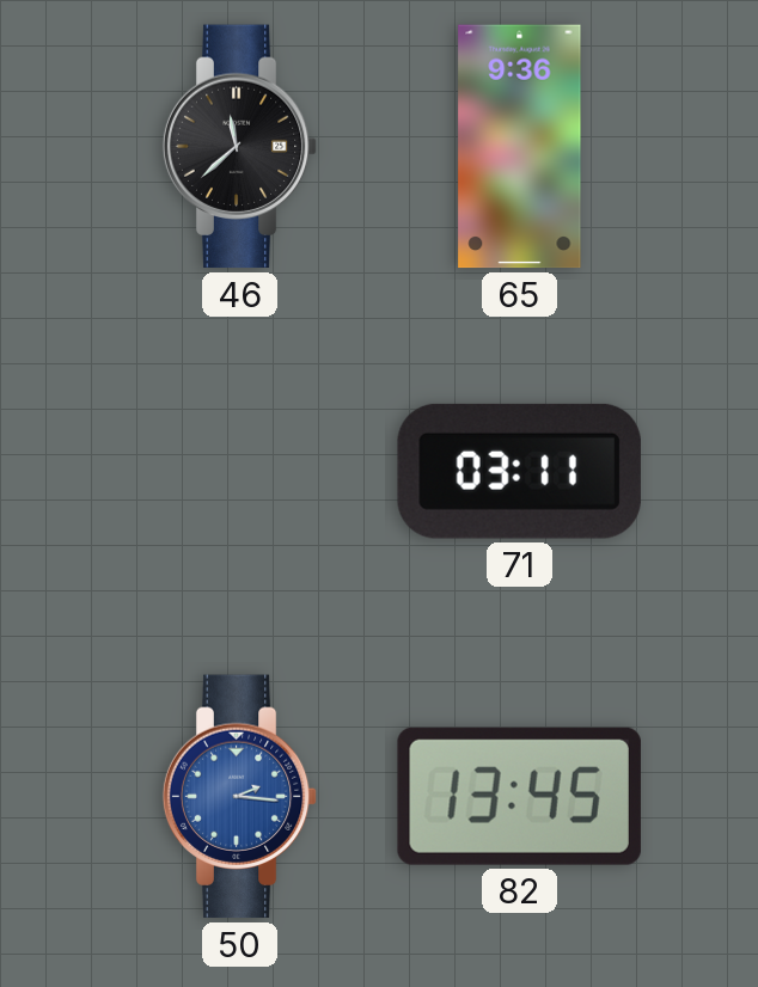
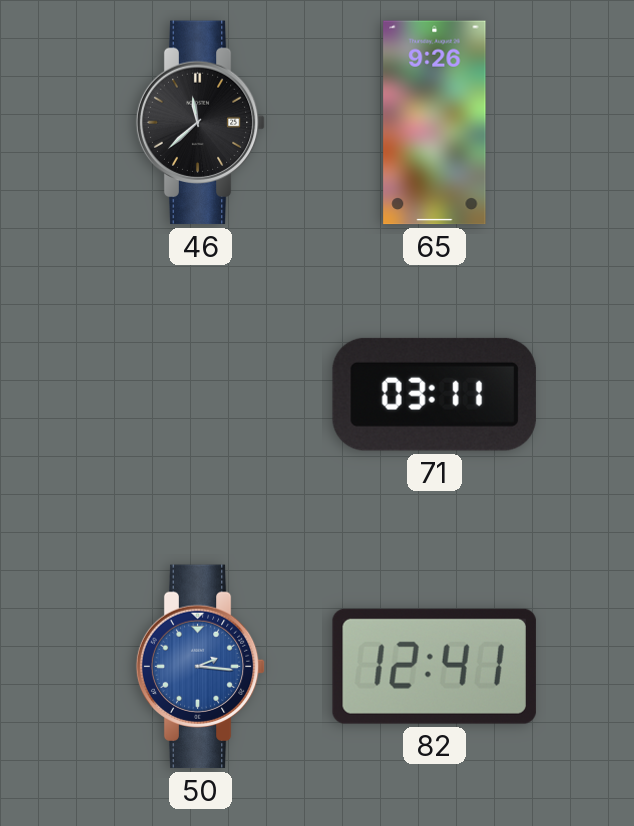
65: 9:36 -> 9:26 (435, 123)
82: 13:45 -> 12:41 (434, 666)
